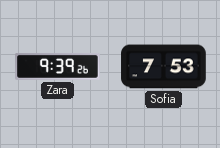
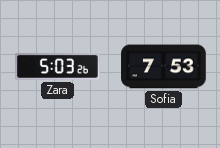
Zara: 9:39 -> 5:03 (58, 67)
